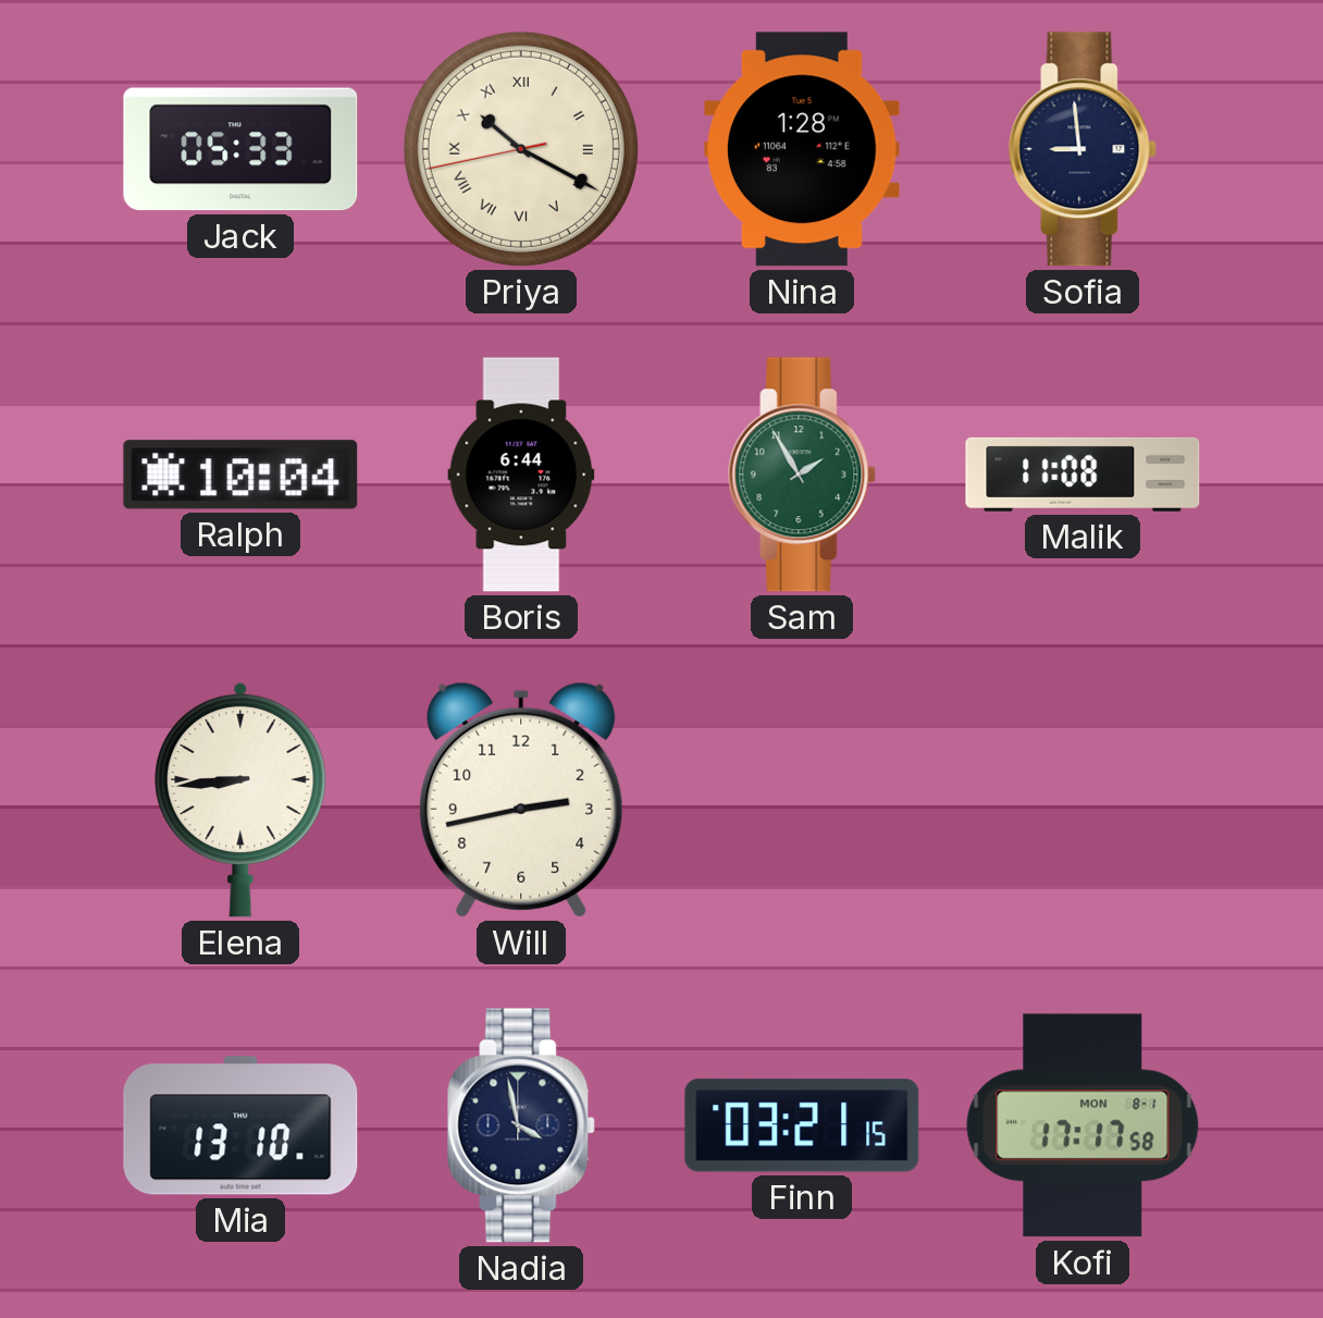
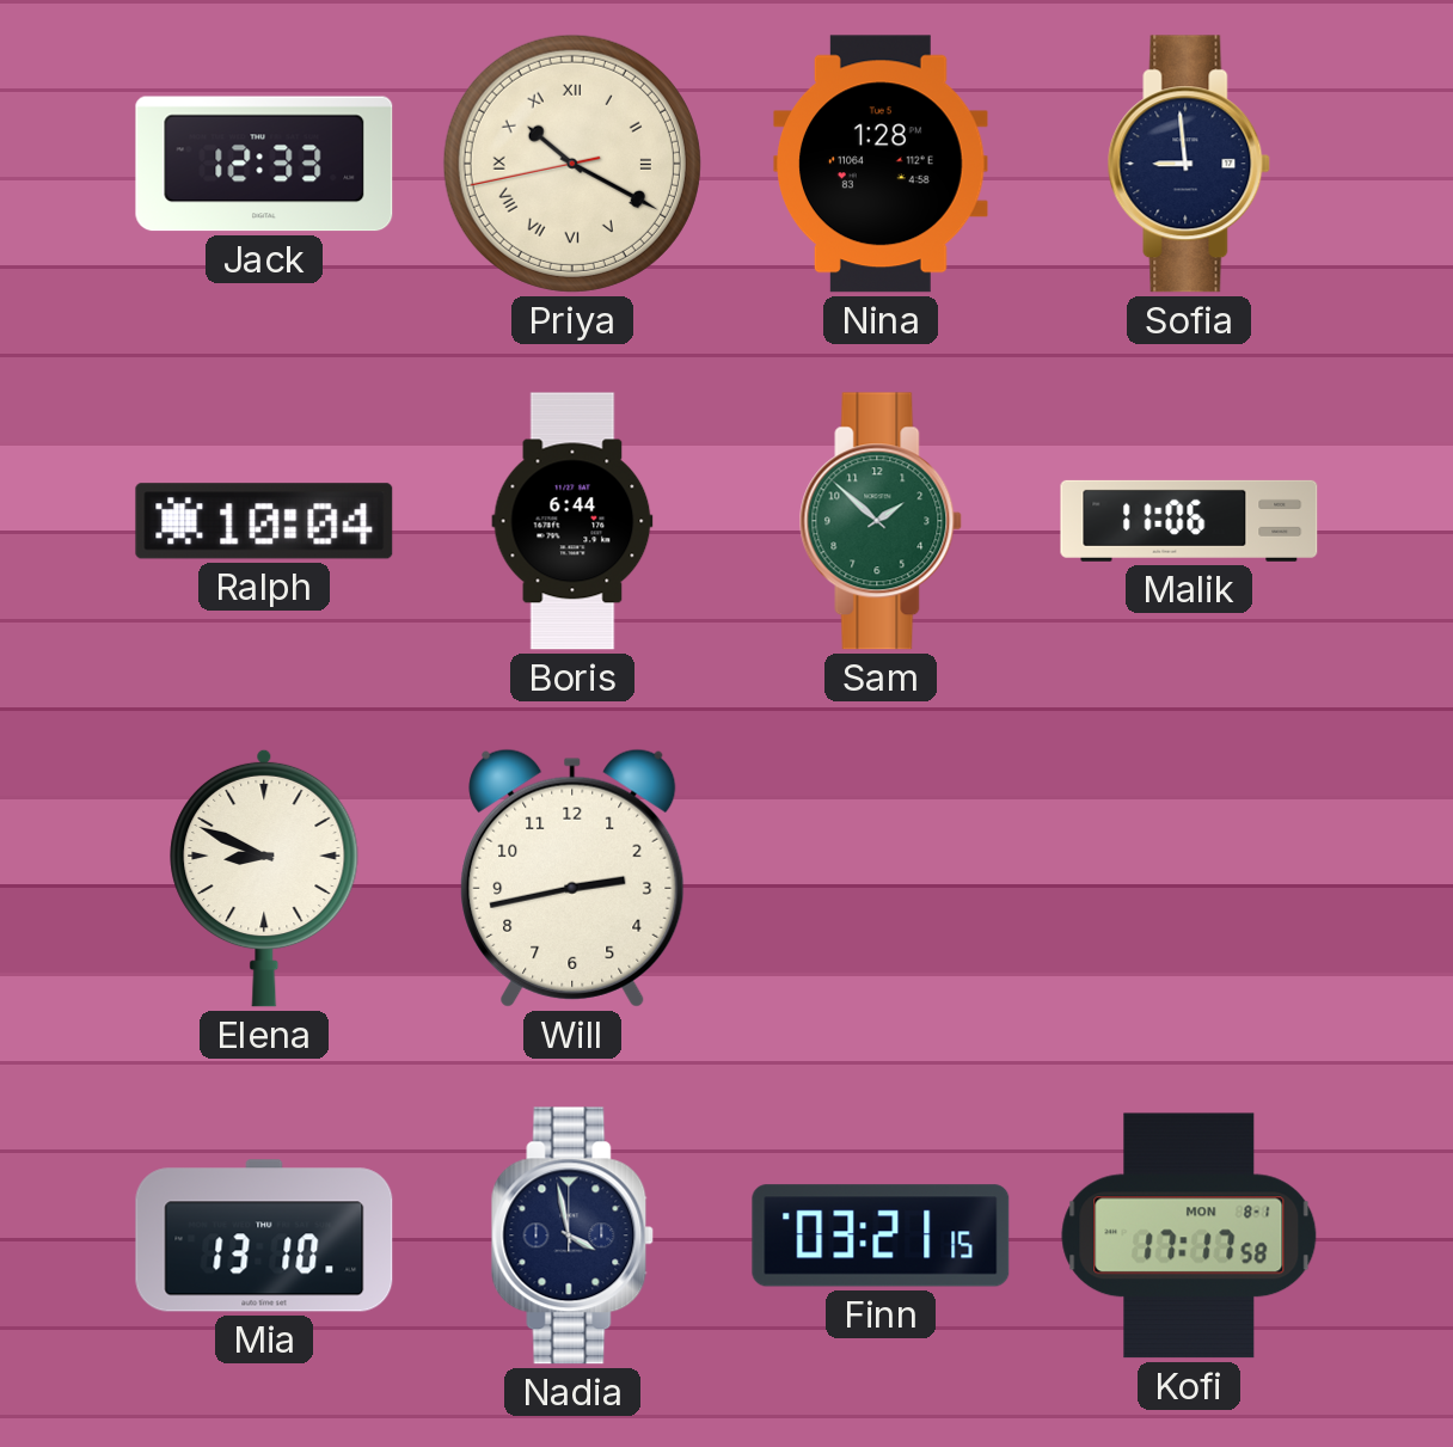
Jack: 05:33 -> 12:33 (264, 164)
Sam: 1:55 -> 1:52 (881, 521)
Malik: 11:08 -> 11:06 (1189, 521)
Elena: 8:44 -> 8:49 (264, 878)
